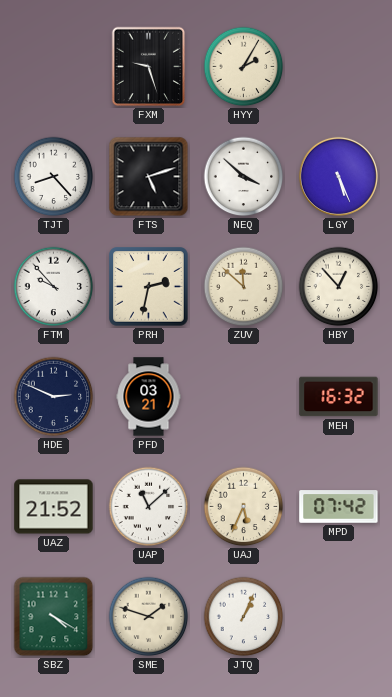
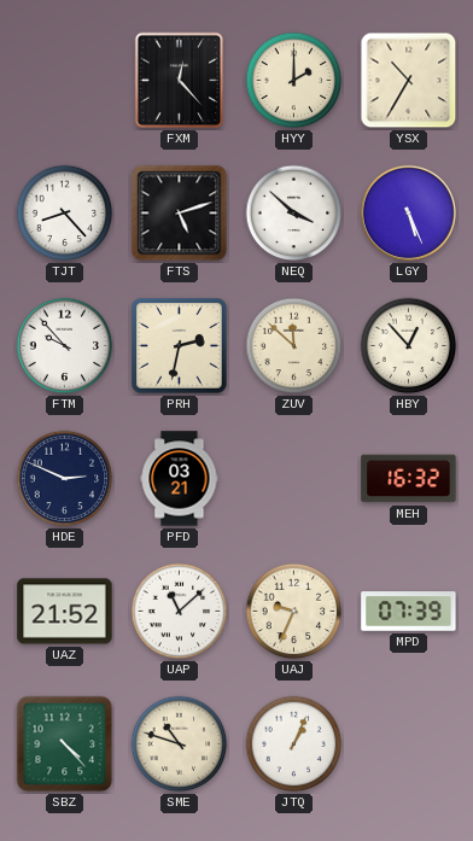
FXM: 9:27 -> 12:23 (180, 81)
HYY: 2:05 -> 2:00 (294, 81)
YSX: none -> 10:35 (409, 81)
UAJ: 5:34 -> 9:34 (294, 612)
MPD: 07:42 -> 07:39 (409, 612)
SBZ: 4:20 -> 4:23 (65, 744)
SME: 1:48 -> 10:48 (180, 744)
